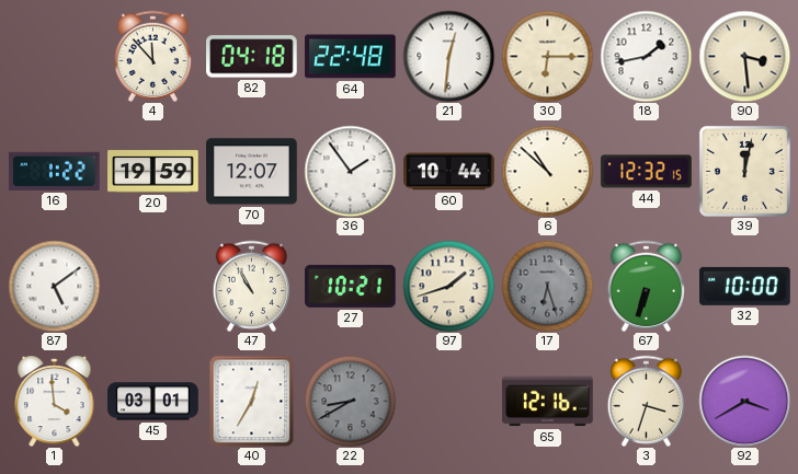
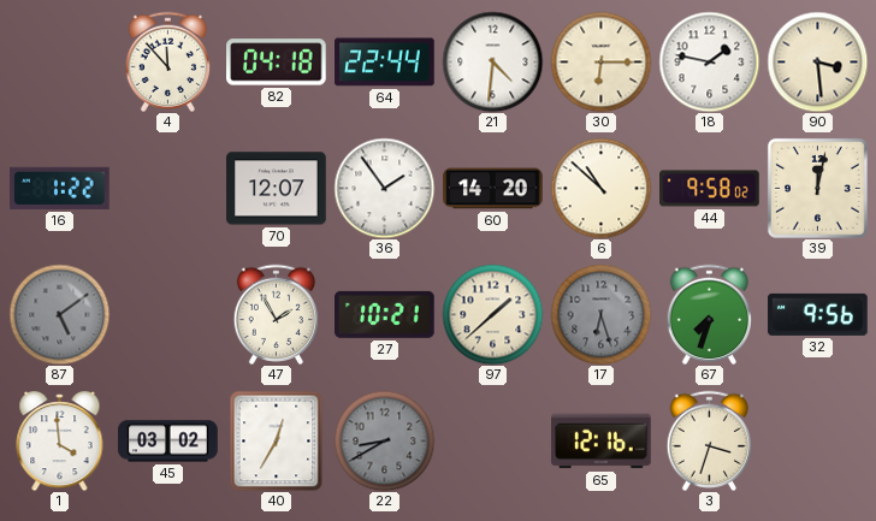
64: 22:48 -> 22:44 (385, 63)
21: 12:31 -> 4:31 (492, 61)
18: 1:43 -> 1:47 (709, 61)
20: 19:59 -> none (153, 172)
60: 10:44 -> 14:20 (493, 189)
44: 12:32 -> 9:58 (710, 189)
87 dial: white -> grey (59, 314)
47: 10:55 -> 1:55 (277, 314)
97: 1:42 -> 1:38 (492, 314)
67: 6:33 -> 7:33 (710, 314)
32: 10:00 -> 9:56 (818, 314)
45: 03:01 -> 03:02 (168, 442)
92: 3:40 -> none (744, 401)
